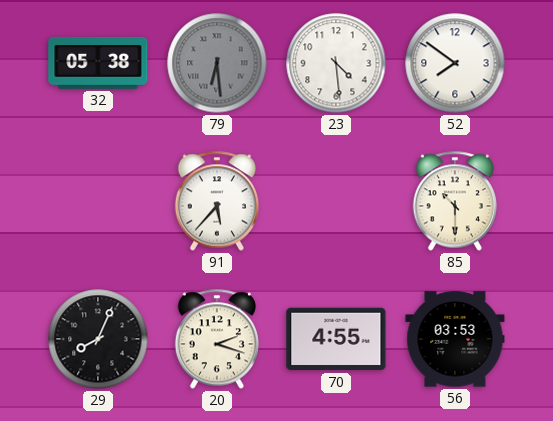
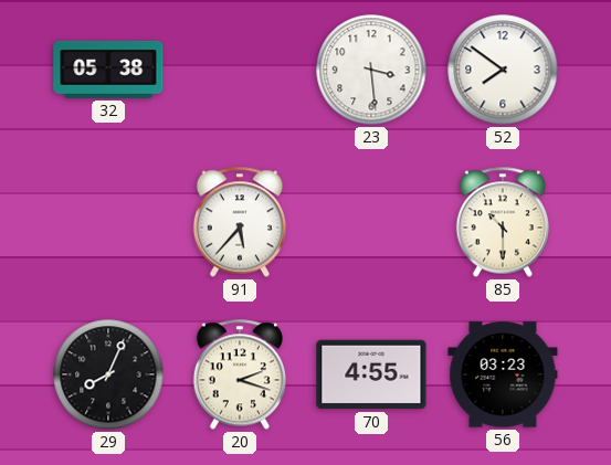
79: 6:29 -> none (217, 63)
23: 4:29 -> 3:29 (371, 70)
56: 03:53 -> 03:23 (503, 374)
